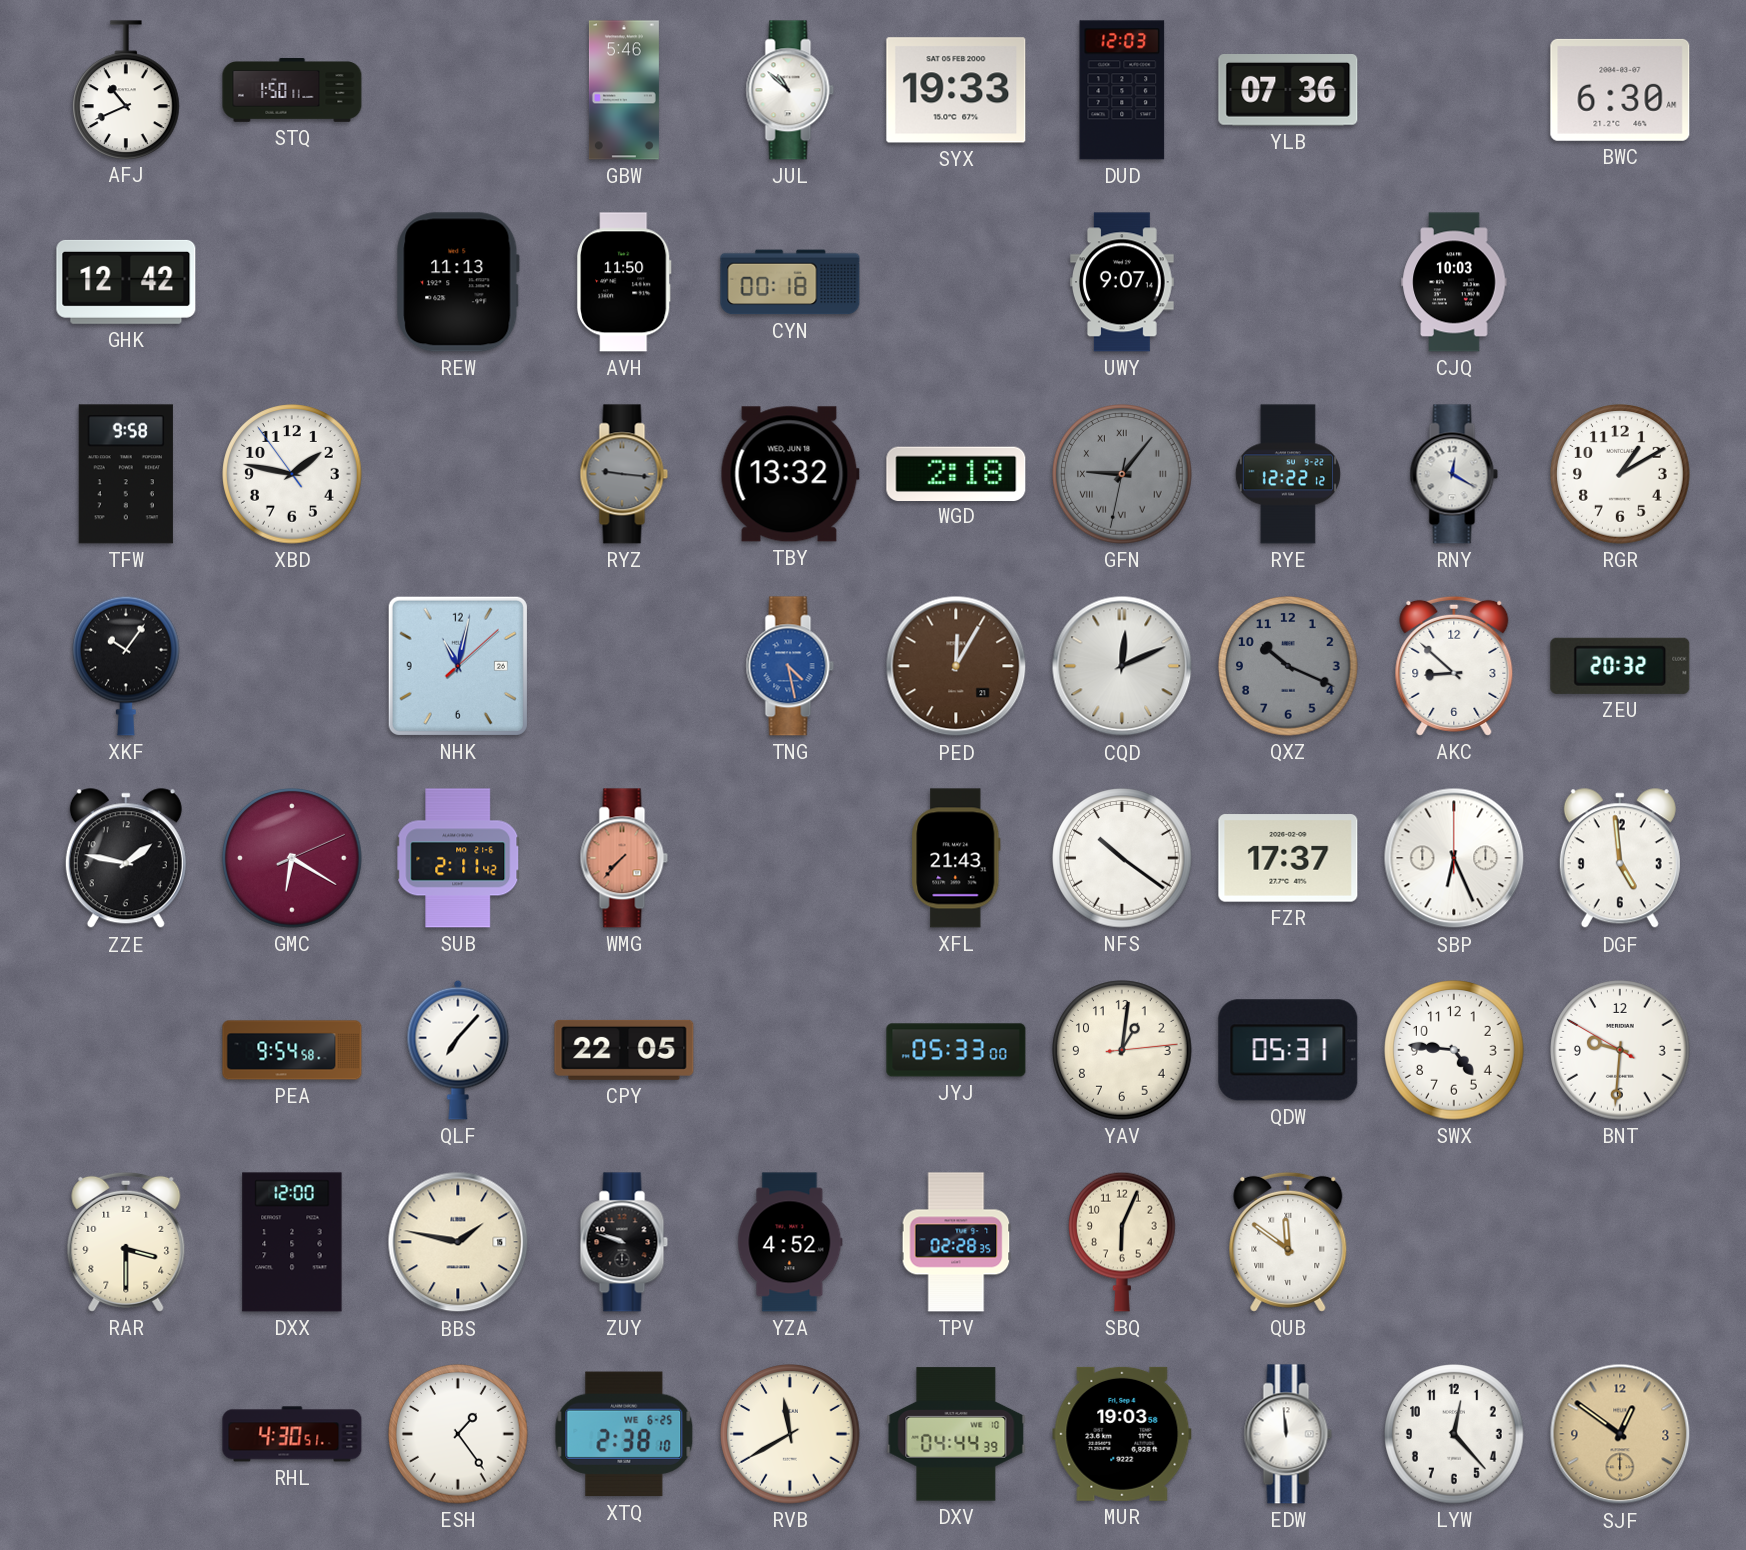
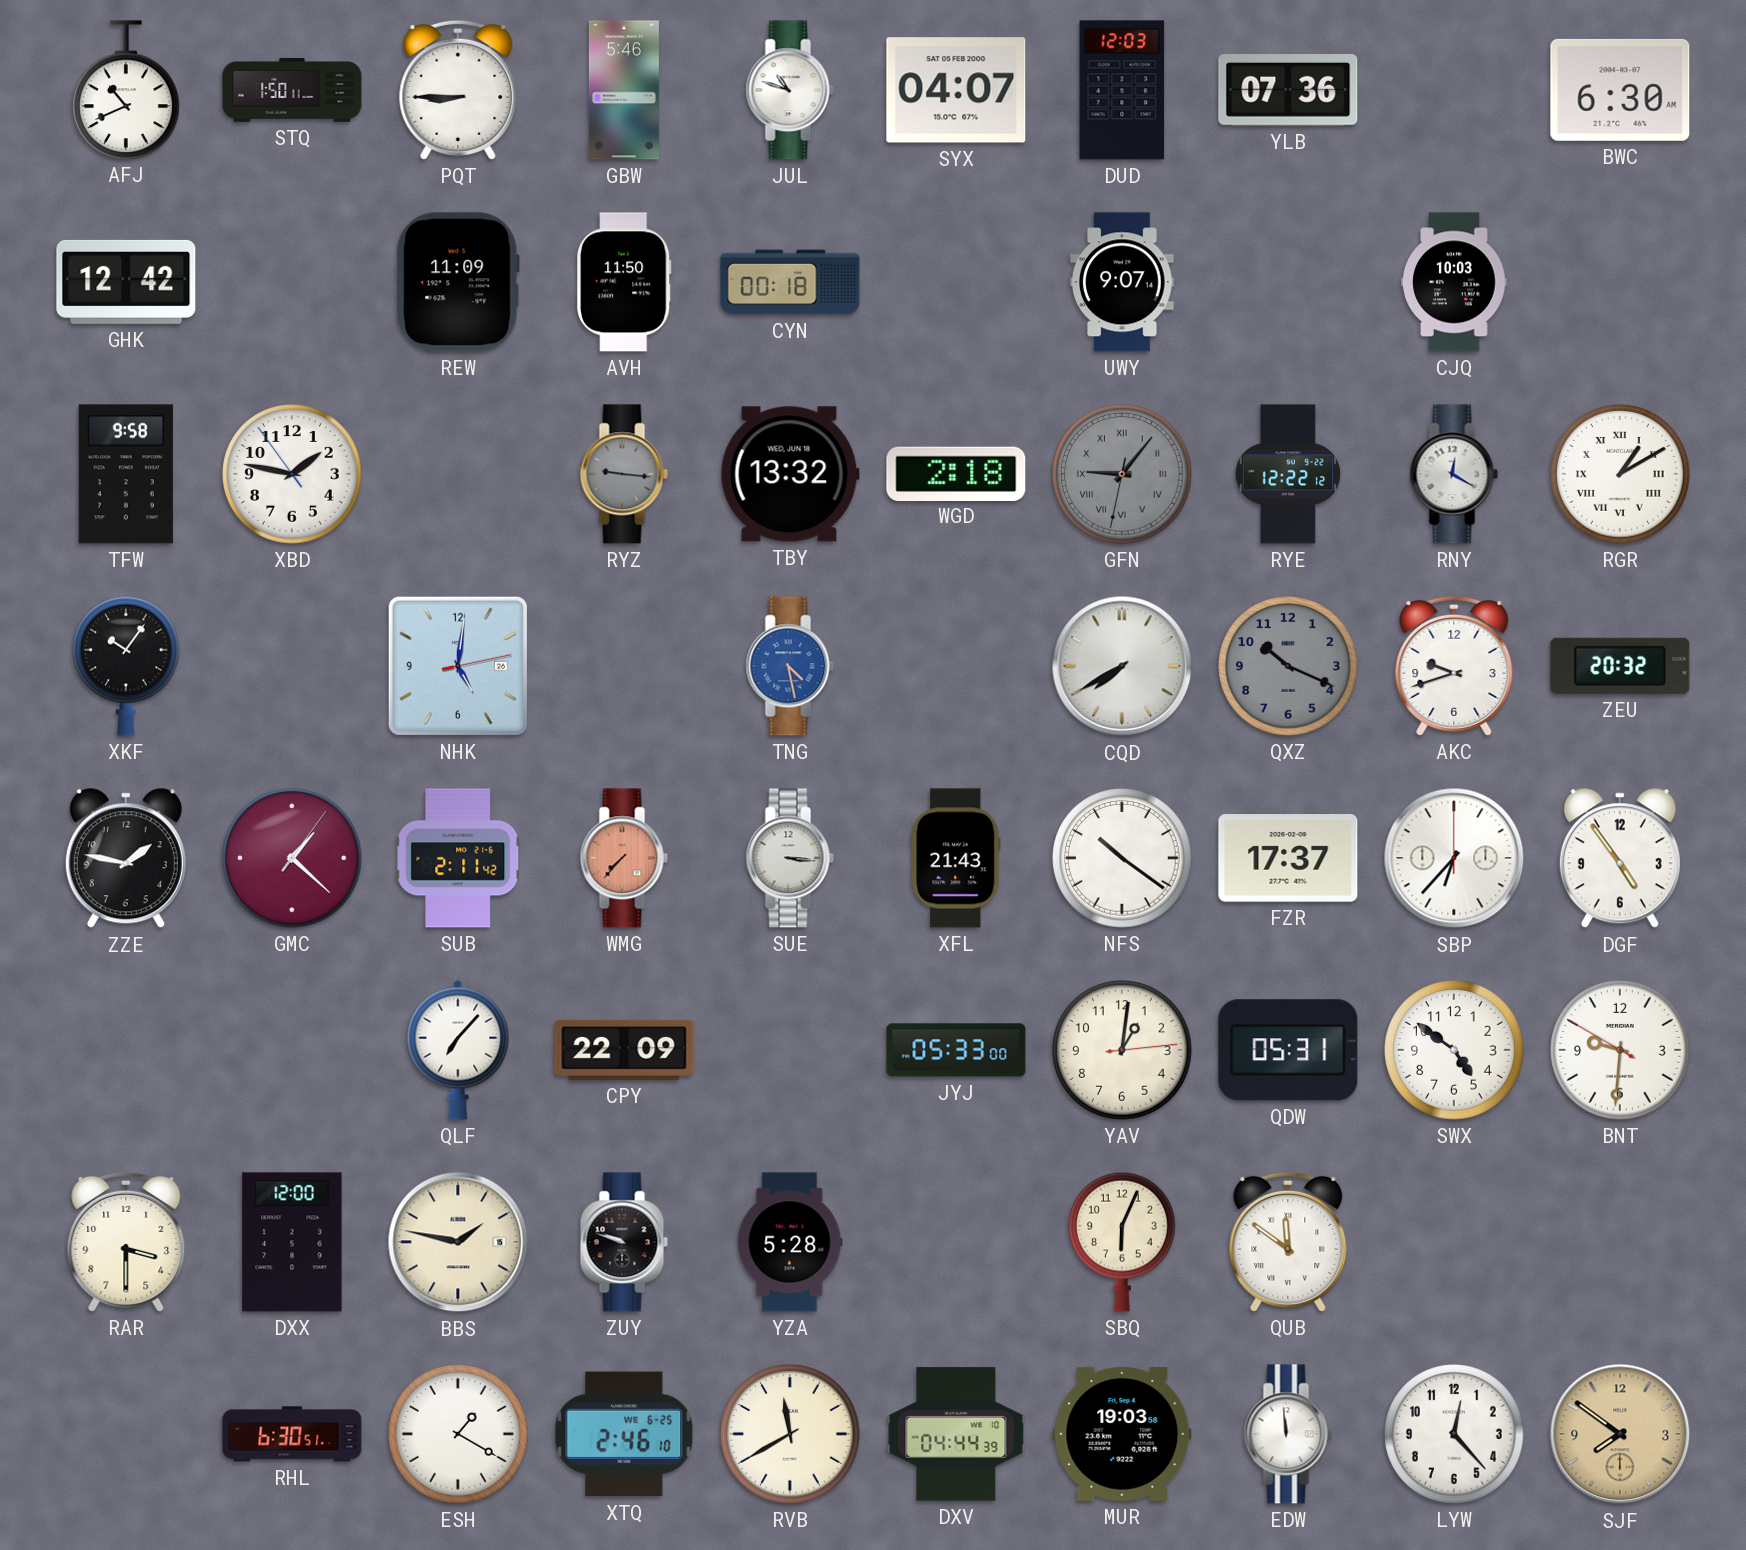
PQT: none -> 8:45 (458, 90)
JUL: 10:52 -> 10:48 (790, 90)
SYX: 19:33 -> 04:07 (956, 90)
REW: 11:13 -> 11:09 (458, 282)
RGR numerals: Arabic -> Roman (1620, 474)
NHK: 11:02 -> 5:01 (458, 666)
PED: 12:05 -> none (956, 666)
CQD: 12:11 -> 7:40 (1122, 666)
AKC: 8:52 -> 9:42 (1454, 666)
GMC: 6:20 -> 1:22 (292, 858)
SUE: none -> 3:16 (790, 858)
SBP: 6:26 -> 6:37 (1454, 858)
DGF: 4:59 -> 4:54 (1620, 859)
PEA: 9:54 -> none (292, 1050)
CPY: 22:05 -> 22:09 (624, 1050)
SWX: 4:46 -> 4:51 (1454, 1050)
YZA: 4:52 -> 5:28 (790, 1242)
TPV: 02:28 -> none (956, 1242)
RHL: 4:30 -> 6:30 (292, 1434)
ESH: 1:24 -> 1:20 (458, 1434)
XTQ: 2:38 -> 2:46 (624, 1434)
SJF: 12:51 -> 7:51 (1620, 1434)
